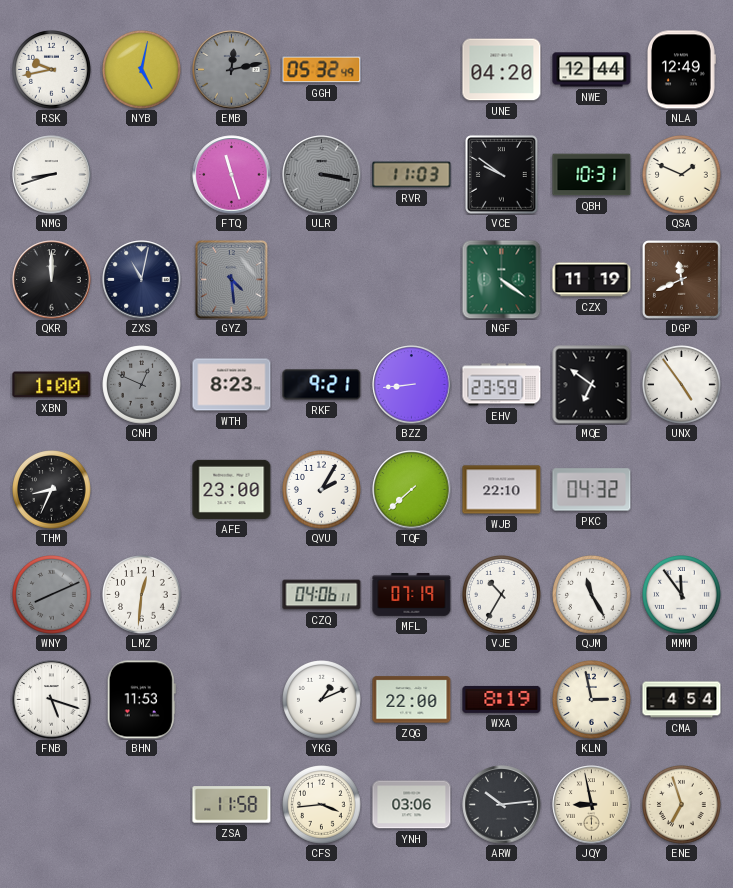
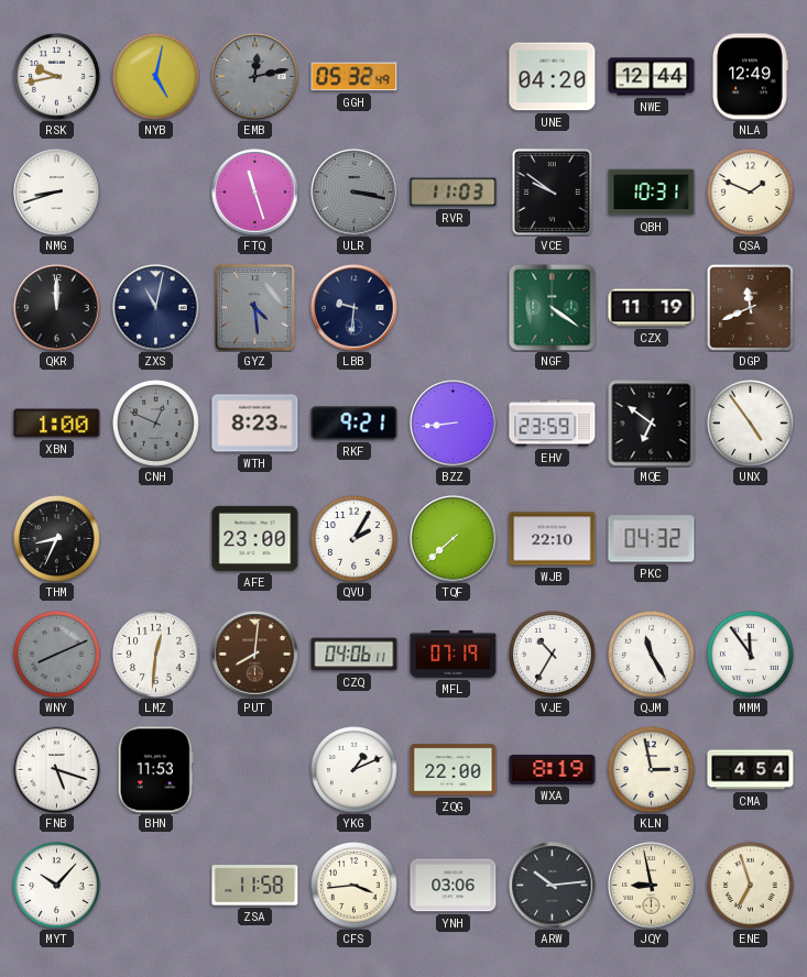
LBB: none -> 9:31 (355, 308)
PUT: none -> 8:01 (255, 655)
MYT: none -> 10:07 (57, 886)
